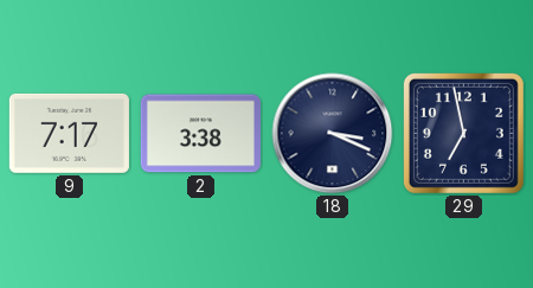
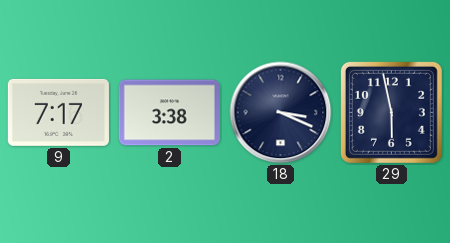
29: 6:58 -> 5:58 (391, 112)
